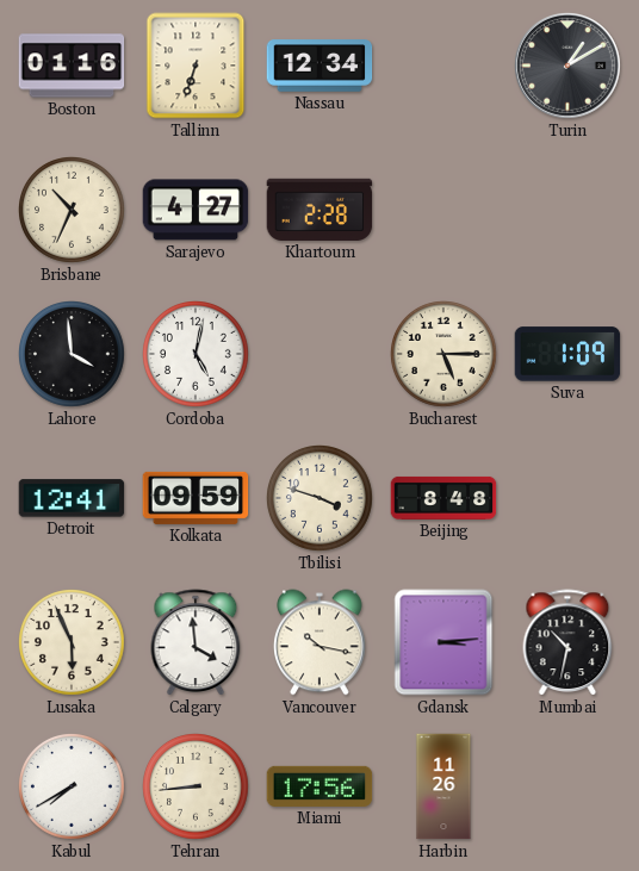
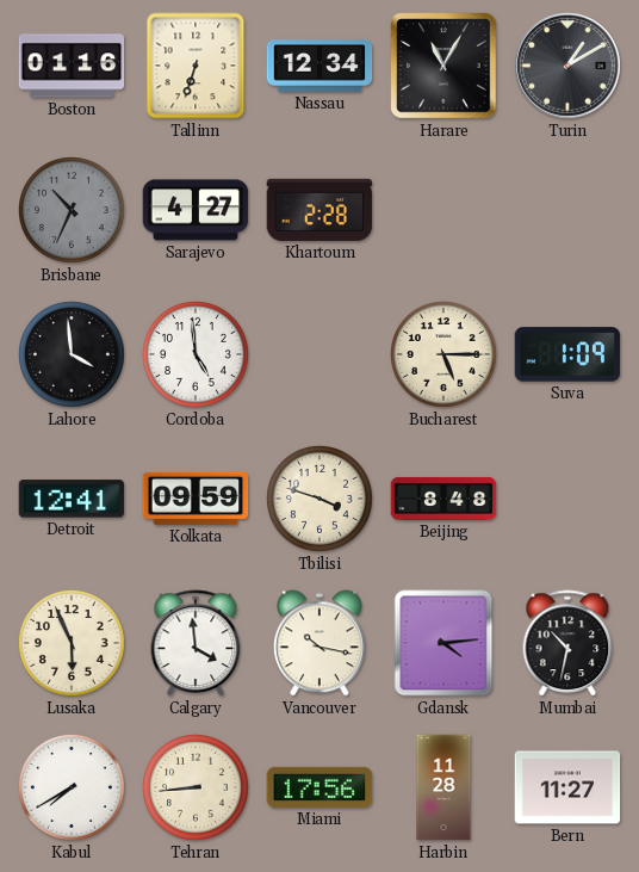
Harare: none -> 11:05 (443, 66)
Brisbane dial: cream -> grey (73, 211)
Cordoba: 5:02 -> 4:59 (197, 355)
Gdansk: 3:14 -> 4:14 (443, 643)
Harbin: 11:26 -> 11:28 (443, 787)
Bern: none -> 11:27 (567, 787)
